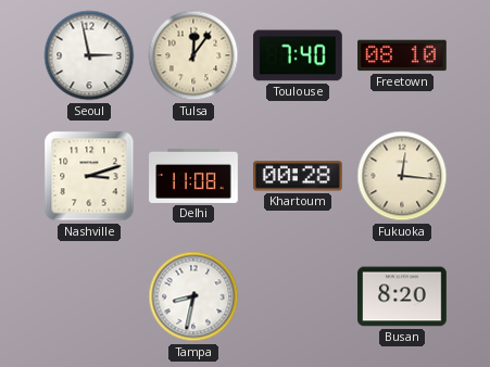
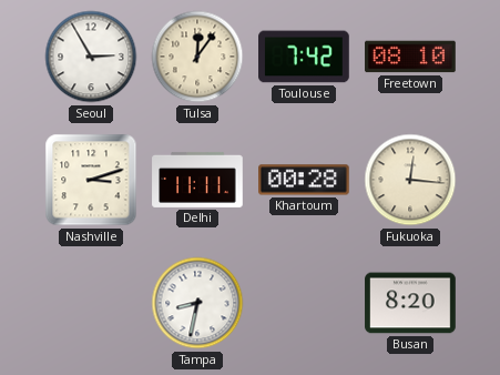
Seoul: 2:58 -> 2:55 (91, 57)
Toulouse: 7:40 -> 7:42 (304, 57)
Delhi: 11:08 -> 11:11 (197, 180)
